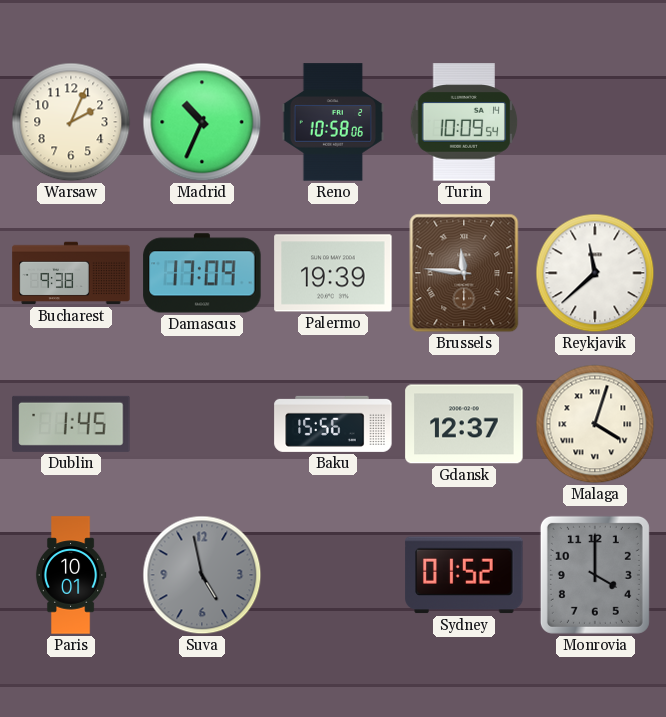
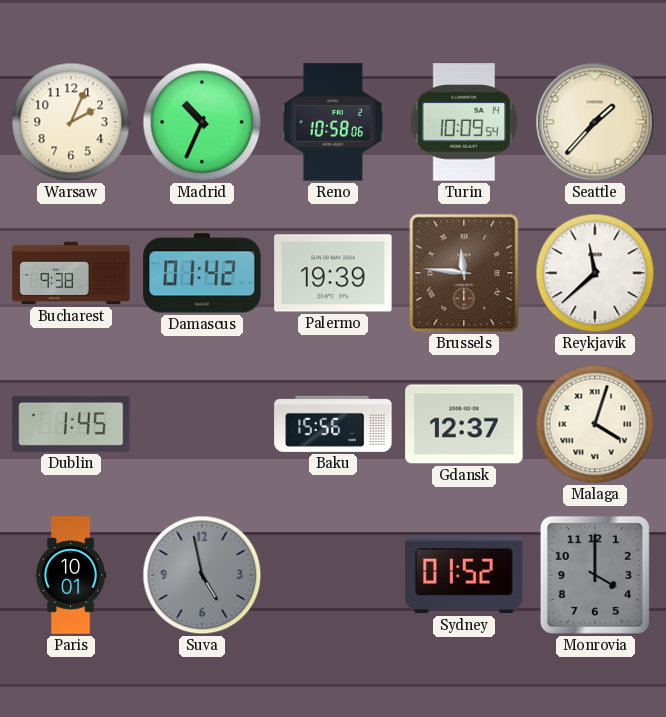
Seattle: none -> 1:37 (595, 122)
Damascus: 17:09 -> 01:42 (202, 273)
